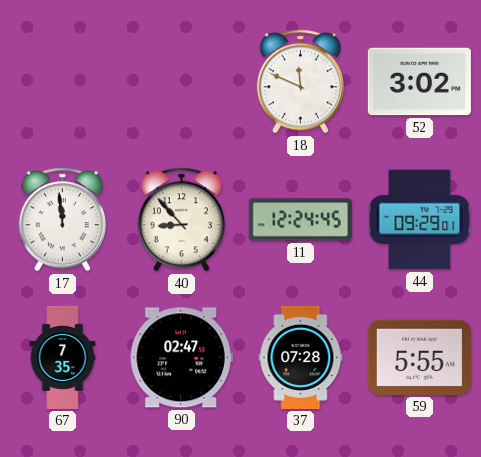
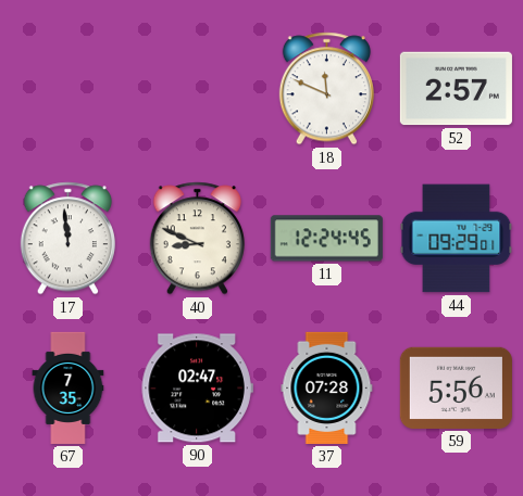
52: 3:02 -> 2:57 (456, 89)
40: 8:53 -> 8:49 (197, 239)
59: 5:55 -> 5:56 (456, 387)
